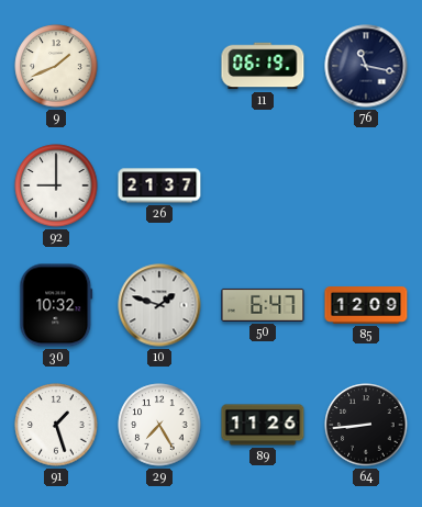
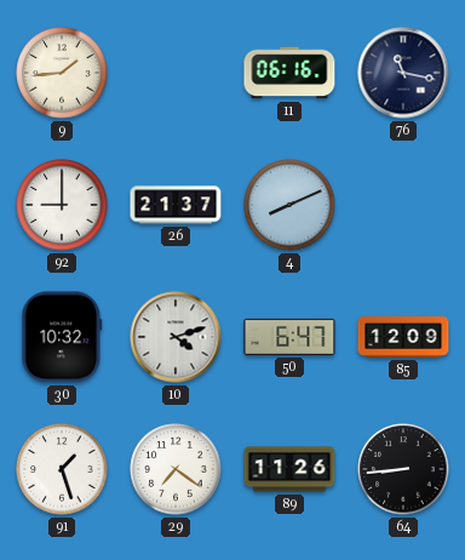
9: 1:41 -> 1:44 (62, 73)
11: 06:19 -> 06:16 (289, 73)
4: none -> 8:11 (289, 205)
10: 1:48 -> 4:12 (176, 337)
29: 7:25 -> 7:21 (176, 469)
